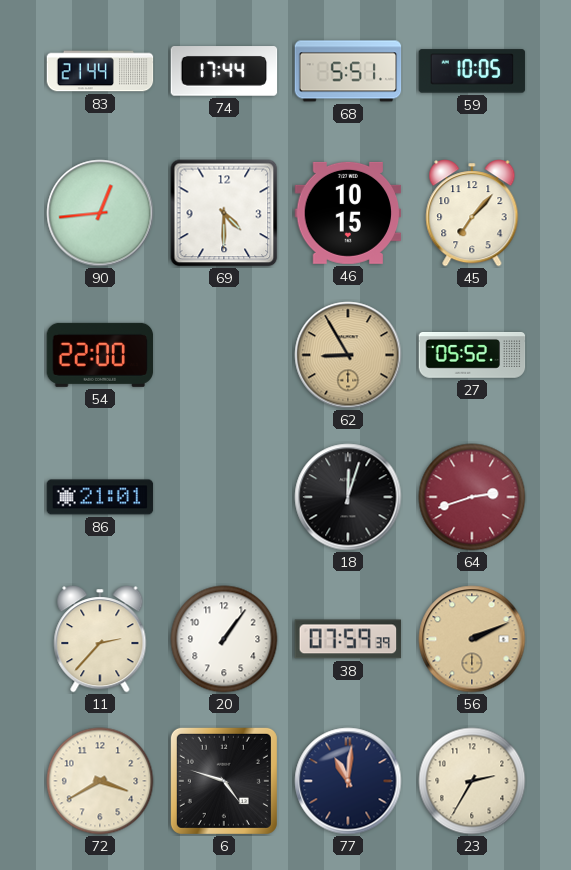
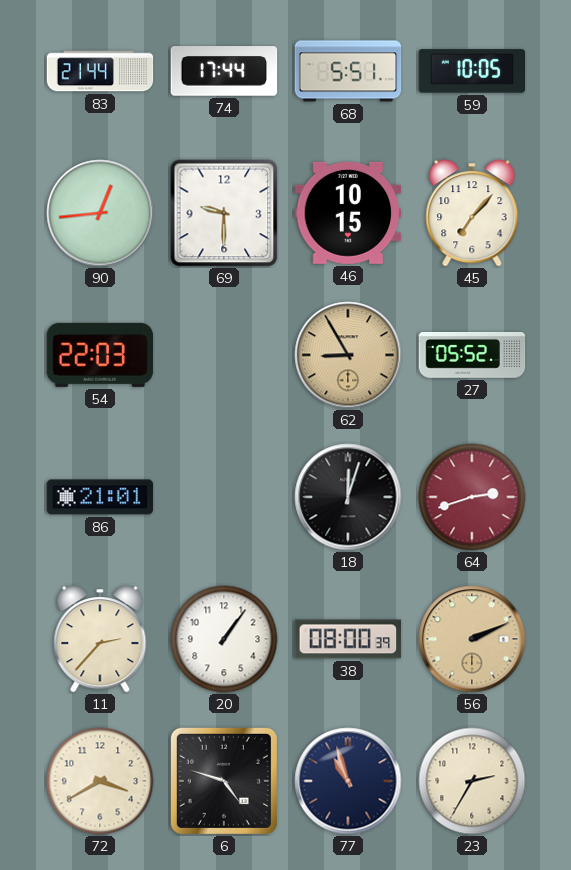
69: 4:30 -> 9:30 (224, 213)
54: 22:00 -> 22:03 (100, 355)
38: 07:59 -> 08:00 (348, 639)
77: 11:01 -> 10:57 (348, 781)
